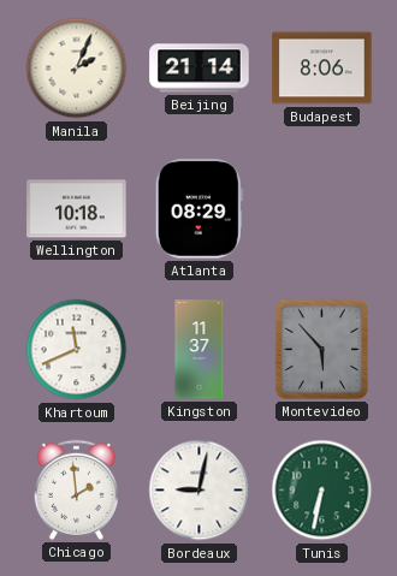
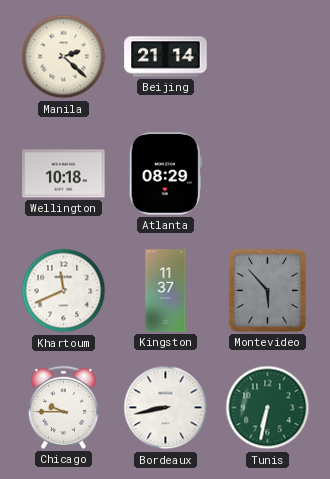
Manila: 2:04 -> 2:22 (64, 57)
Budapest: 8:06 -> none (322, 69)
Chicago: 1:59 -> 9:45 (63, 407)
Bordeaux: 9:02 -> 8:43 (166, 408)
